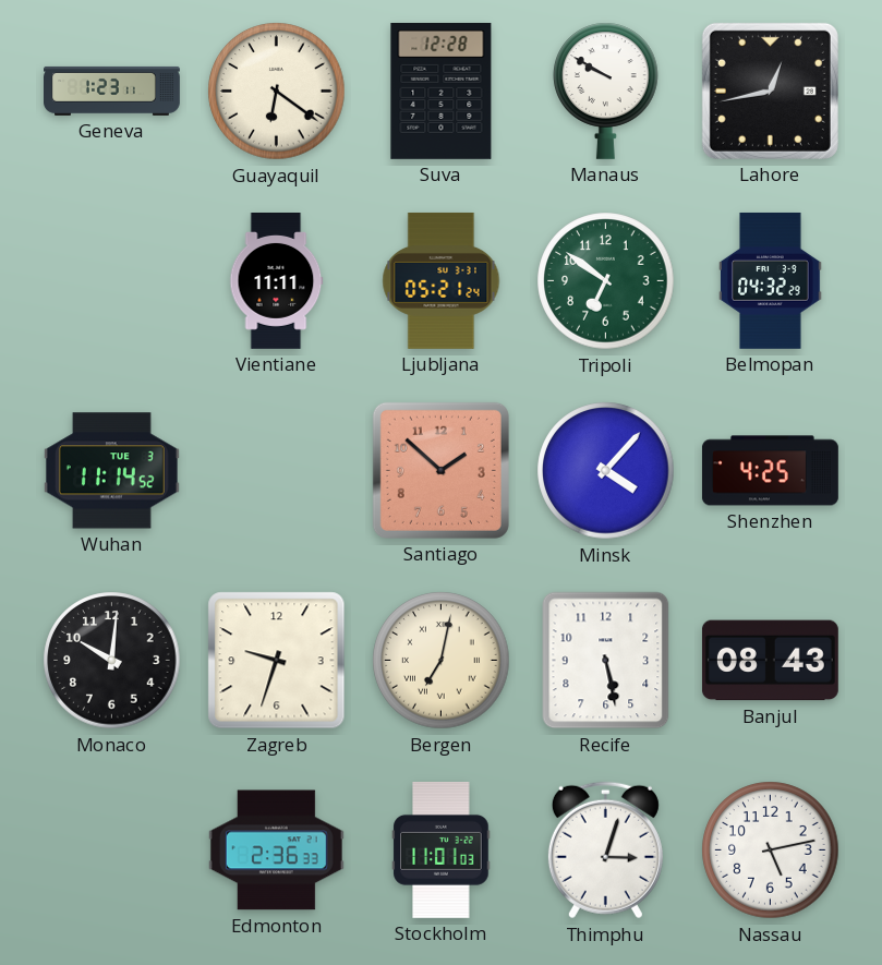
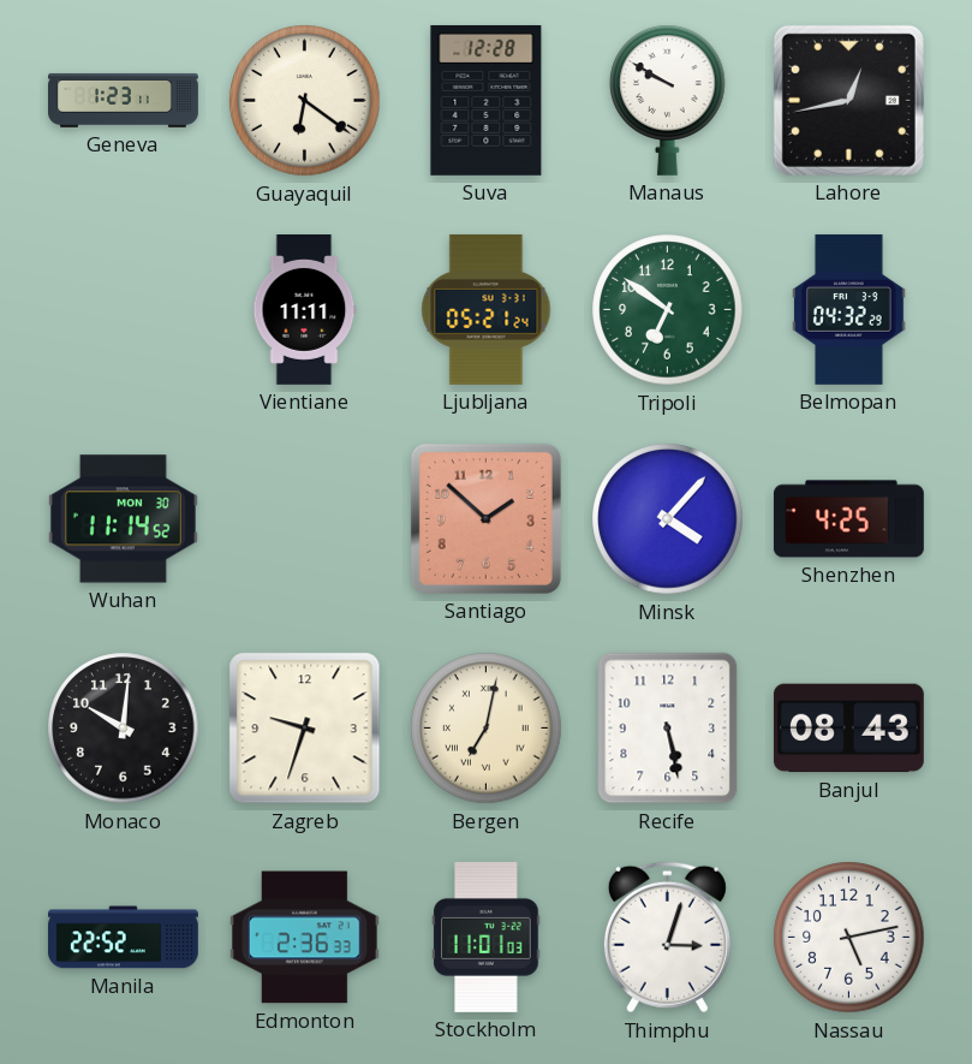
Wuhan date: TUE 3 -> MON 30 (123, 519)
Manila: none -> 22:52 (123, 938)
